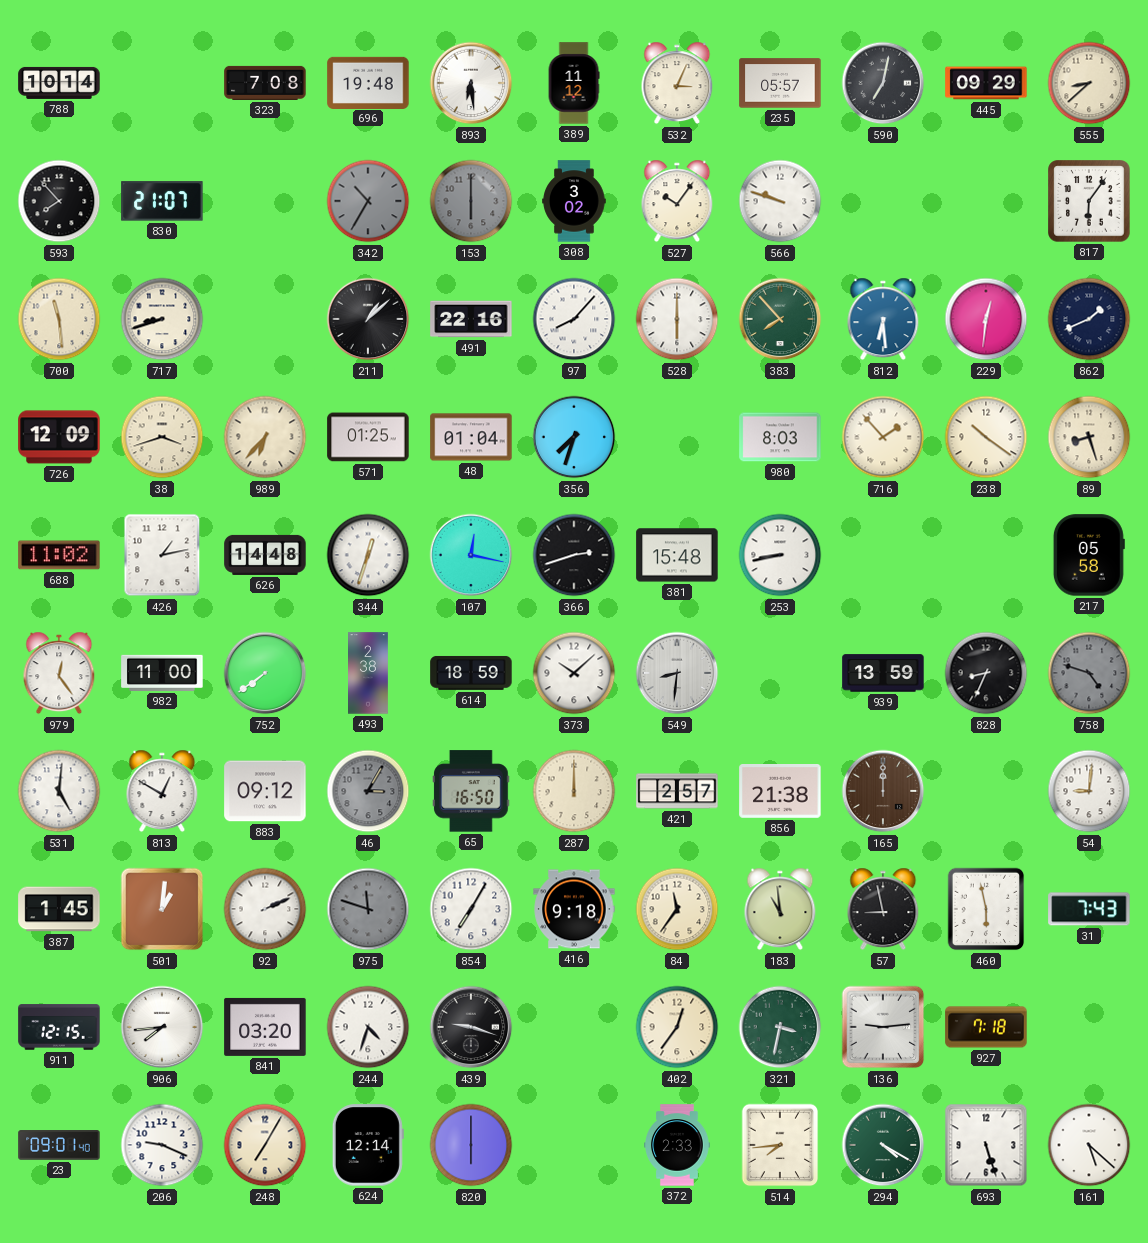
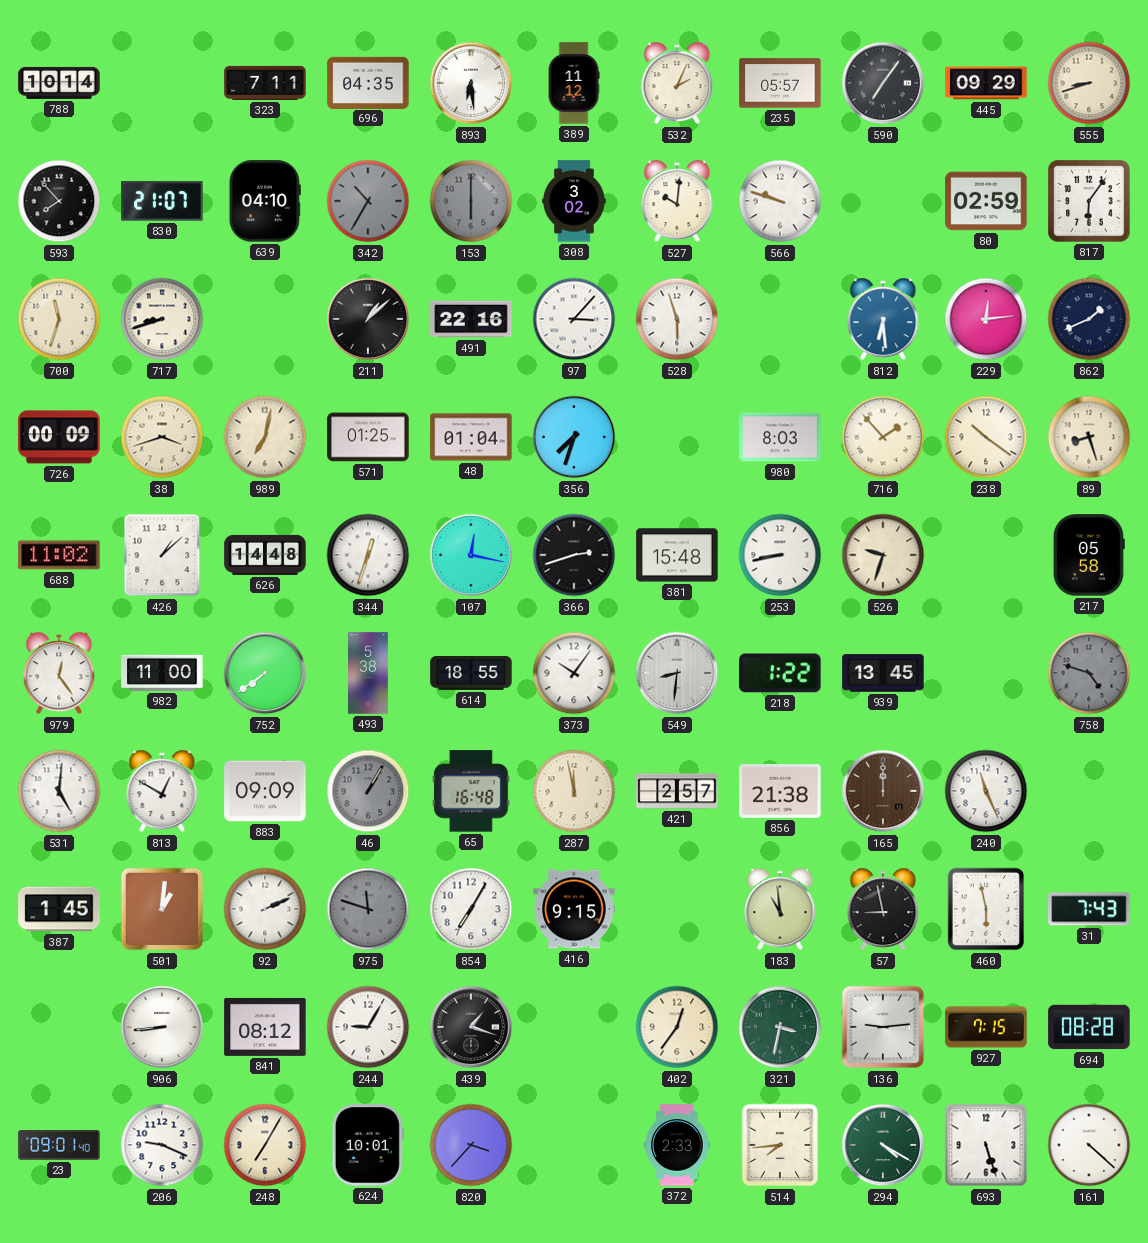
323: 7:08 -> 7:11 (265, 83)
696: 19:48 -> 04:35 (368, 82)
532: 3:04 -> 2:04 (677, 83)
590: 7:02 -> 7:06 (883, 83)
555: 8:38 -> 8:42 (1089, 83)
639: none -> 04:10 (265, 201)
527: 10:06 -> 10:01 (677, 201)
80: none -> 02:59 (986, 201)
700: 11:29 -> 11:33 (59, 319)
97: 8:07 -> 3:07 (574, 319)
528: 6:00 -> 5:57 (677, 319)
383: 7:53 -> none (780, 319)
229: 12:31 -> 12:14 (986, 319)
726: 12:09 -> 00:09 (59, 437)
989: 6:37 -> 7:02 (265, 437)
426: 1:13 -> 1:08 (162, 555)
526: none -> 9:33 (883, 555)
493: 2:38 -> 5:38 (369, 673)
614: 18:59 -> 18:55 (471, 673)
373: 10:08 -> 10:06 (574, 673)
218: none -> 1:22 (780, 673)
939: 13:59 -> 13:45 (883, 673)
828: 8:34 -> none (986, 673)
883: 09:12 -> 09:09 (265, 791)
46: 3:05 -> 1:05 (368, 791)
65: 16:50 -> 16:48 (471, 791)
287: 12:00 -> 11:58 (574, 791)
240: none -> 11:26 (986, 791)
54: 9:01 -> none (1089, 791)
416: 9:18 -> 9:15 (574, 909)
84: 11:36 -> none (677, 909)
911: 12:15 -> none (59, 1027)
906: 7:44 -> 8:44 (162, 1027)
841: 03:20 -> 08:12 (265, 1027)
244: 4:33 -> 9:05 (368, 1027)
439: 9:18 -> 1:18 (471, 1027)
927: 7:18 -> 7:15 (986, 1027)
694: none -> 08:28 (1089, 1027)
624: 12:14 -> 10:01 (368, 1145)
820: 6:00 -> 3:37 (471, 1145)
161: 5:22 -> 4:22 (1089, 1145)
